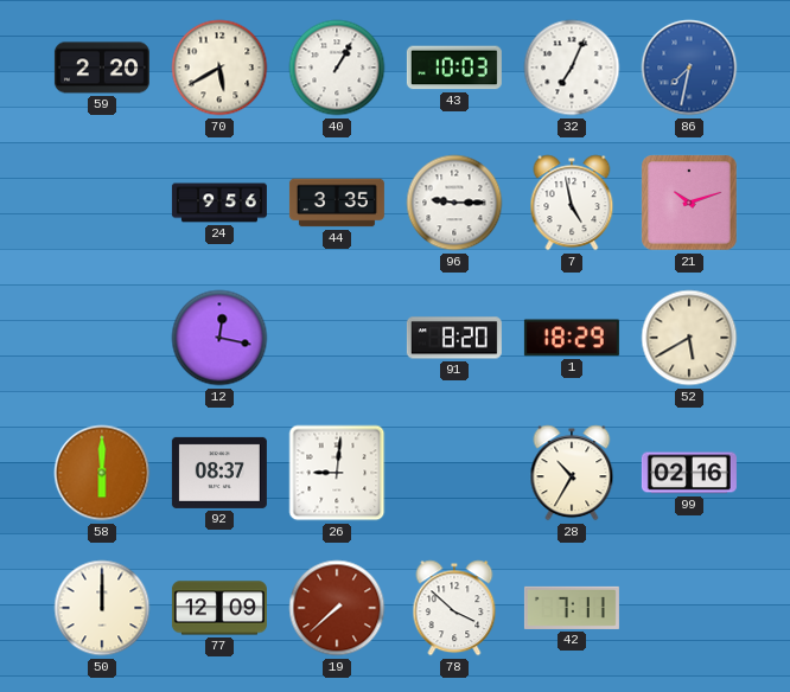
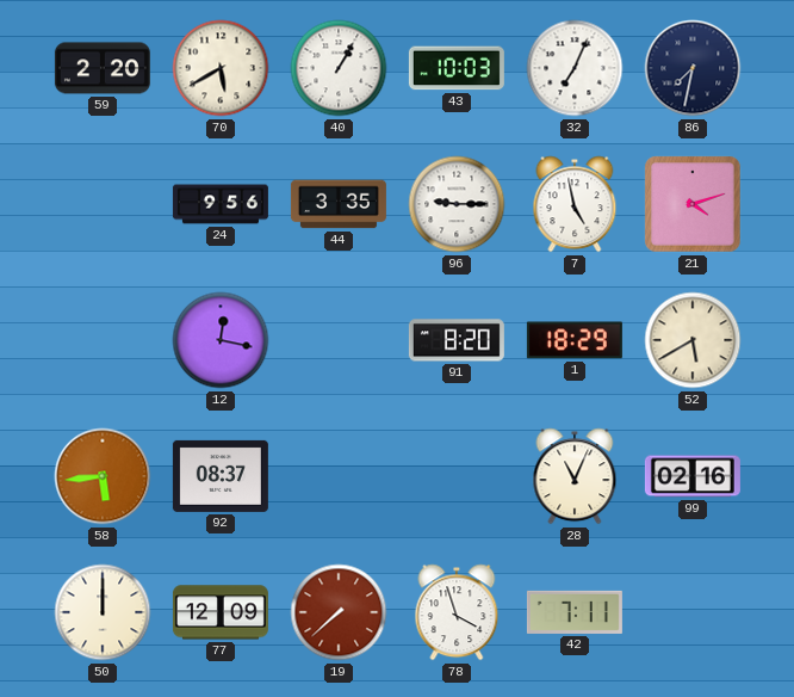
86 dial: blue -> navy (693, 68)
21: 10:12 -> 4:12 (693, 204)
58: 6:00 -> 5:44 (103, 476)
26: 9:01 -> none (337, 473)
28: 10:35 -> 11:04 (575, 476)
78: 3:52 -> 3:57 (457, 612)
